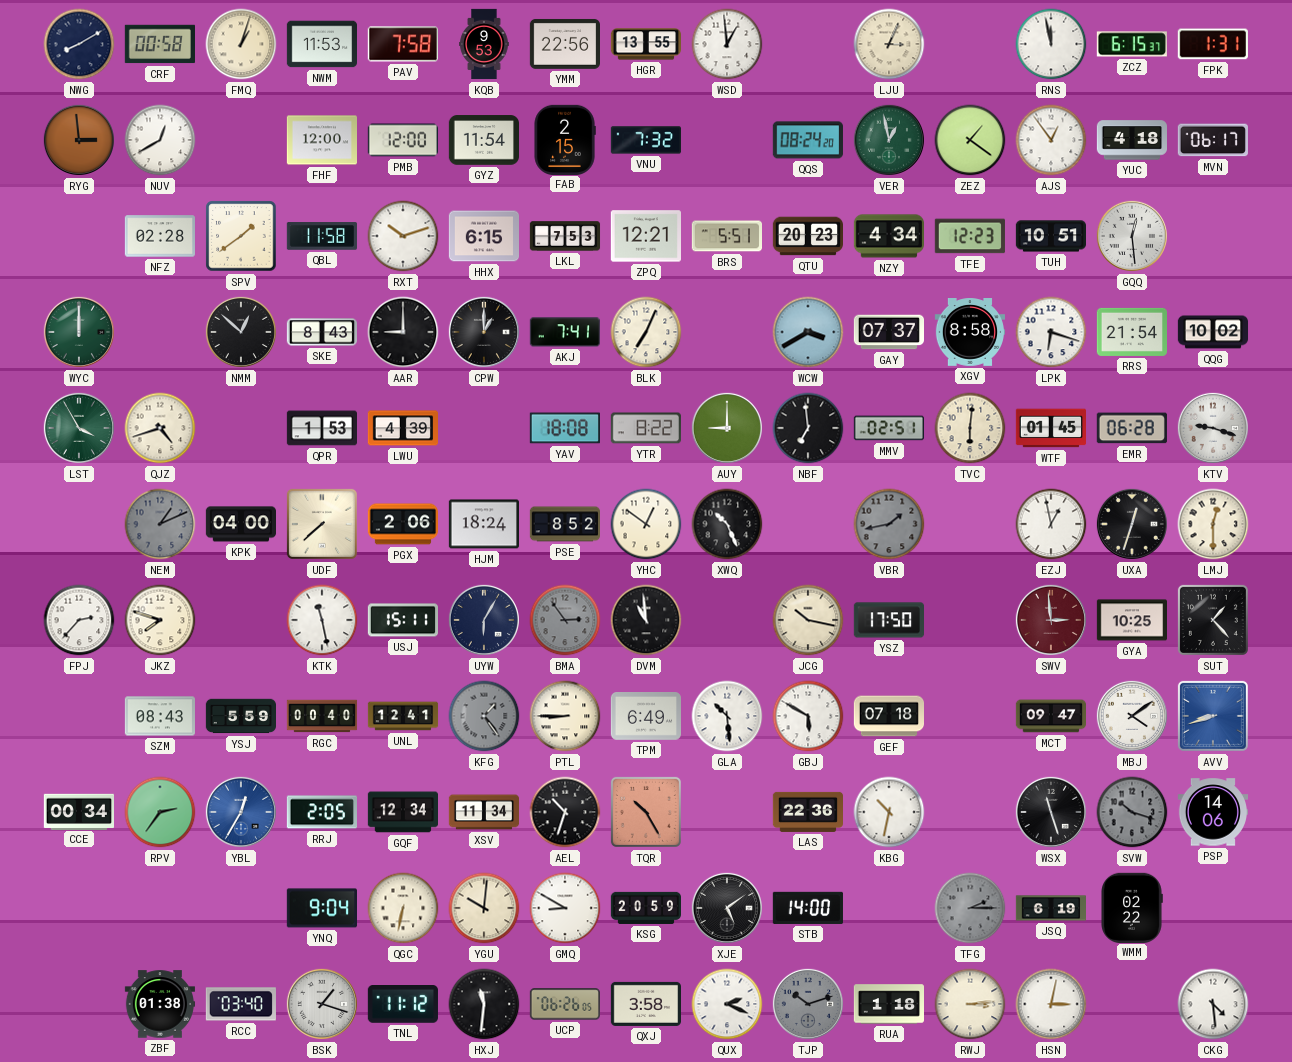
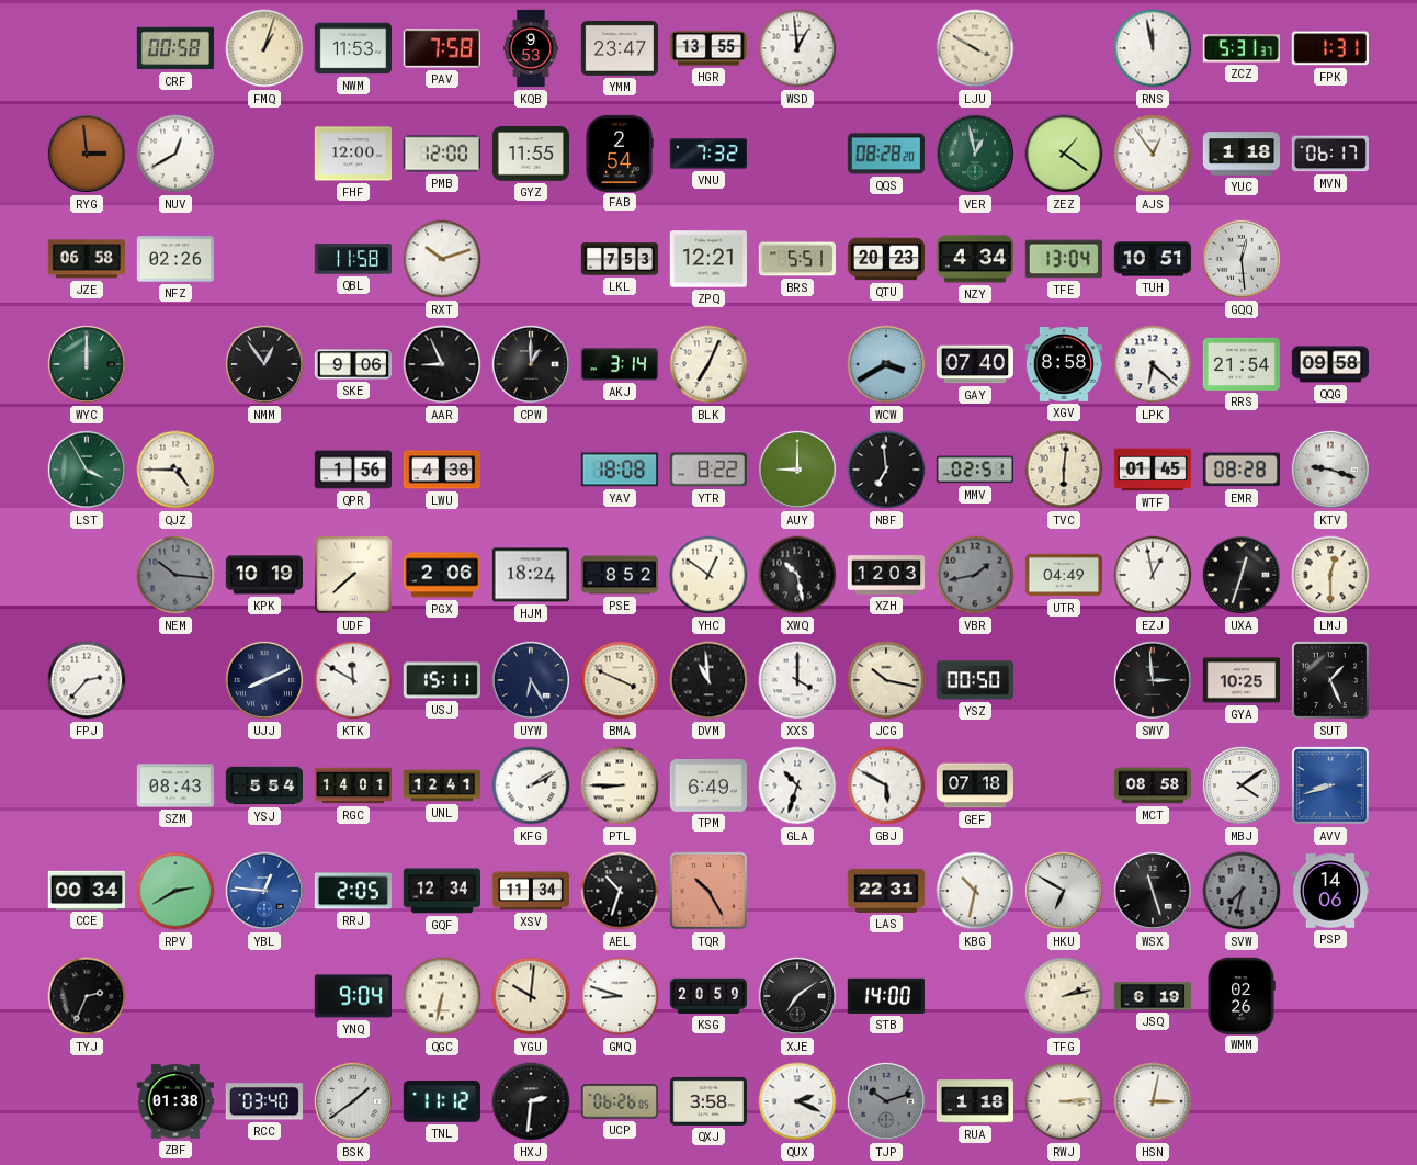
NWG: 8:10 -> none (79, 44)
YMM: 22:56 -> 23:47 (619, 48)
LJU: 3:04 -> 3:50 (975, 48)
ZCZ: 6:15 -> 5:31 (1242, 48)
GYZ: 11:54 -> 11:55 (530, 154)
FAB: 2:15 -> 2:54 (620, 152)
QQS: 08:24 -> 08:28 (886, 154)
YUC: 4:18 -> 1:18 (1240, 154)
JZE: none -> 06:58 (86, 259)
NFZ: 02:28 -> 02:26 (174, 259)
SPV: 1:39 -> none (241, 236)
HHX: 6:15 -> none (483, 236)
TFE: 12:23 -> 13:04 (1063, 259)
NMM: 12:52 -> 12:54 (264, 364)
SKE: 8:43 -> 9:06 (352, 364)
AAR: 9:00 -> 8:56 (442, 364)
AKJ: 7:41 -> 3:14 (620, 364)
GAY: 07:37 -> 07:40 (974, 364)
LPK: 6:18 -> 6:22 (1153, 364)
QQG: 10:02 -> 09:58 (1330, 364)
QJZ: 4:42 -> 4:45 (175, 470)
QPR: 1:53 -> 1:56 (352, 470)
LWU: 4:39 -> 4:38 (441, 470)
EMR: 06:28 -> 08:28 (1242, 470)
NEM: 1:11 -> 10:16 (175, 575)
KPK: 04:00 -> 10:19 (263, 575)
XWQ: 10:26 -> 10:28 (797, 575)
XZH: none -> 12:03 (886, 575)
UTR: none -> 04:49 (1063, 575)
JKZ: 7:48 -> none (160, 620)
UJJ: none -> 8:11 (264, 680)
KTK: 11:28 -> 11:50 (353, 680)
UYW: 6:05 -> 6:25 (531, 680)
BMA: 2:54 -> 3:49 (620, 680)
BMA dial: grey -> cream (620, 680)
XXS: none -> 4:00 (797, 680)
YSZ: 17:50 -> 00:50 (974, 680)
SWV dial: burgundy -> black (1153, 680)
SUT: 1:23 -> 1:26 (1330, 680)
YSJ: 5:59 -> 5:54 (264, 785)
RGC: 00:40 -> 14:01 (353, 785)
KFG: 1:24 -> 2:10 (531, 785)
KFG dial: grey -> white (531, 785)
GLA: 10:29 -> 10:33 (797, 785)
MCT: 09:47 -> 08:58 (1152, 785)
RPV: 2:36 -> 2:40 (175, 891)
YBL: 12:35 -> 12:46 (264, 891)
LAS: 22:36 -> 22:31 (885, 891)
HKU: none -> 6:50 (1064, 891)
SVW: 10:18 -> 7:32 (1242, 891)
TYJ: none -> 2:34 (87, 996)
GMQ: 8:50 -> 8:48 (620, 996)
XJE: 5:09 -> 7:09 (797, 996)
TFG: 2:15 -> 2:13 (1064, 996)
TFG dial: grey -> cream (1064, 996)
WMM: 02:22 -> 02:26 (1242, 995)
BSK: 1:18 -> 1:39 (353, 1101)
HXJ: 11:31 -> 2:31 (531, 1101)
CKG: 4:29 -> none (1213, 1004)
